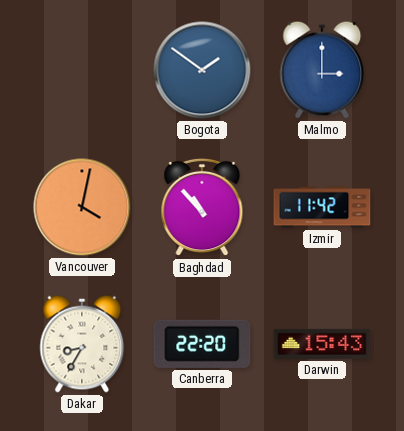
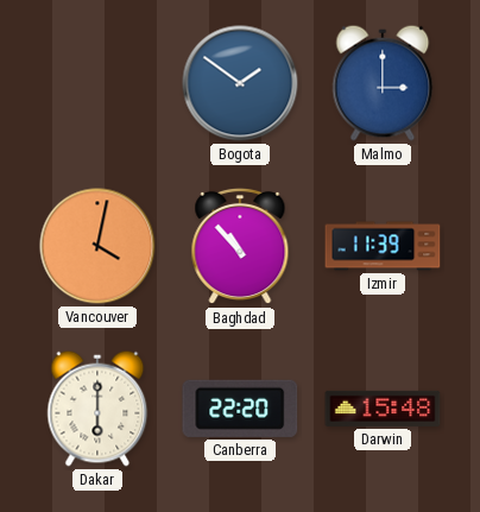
Izmir: 11:42 -> 11:39 (383, 246)
Dakar: 8:35 -> 6:00 (97, 409)
Darwin: 15:43 -> 15:48 (383, 409)
